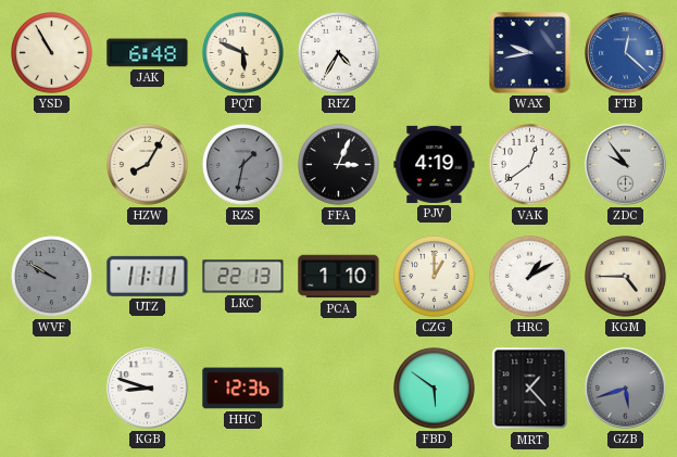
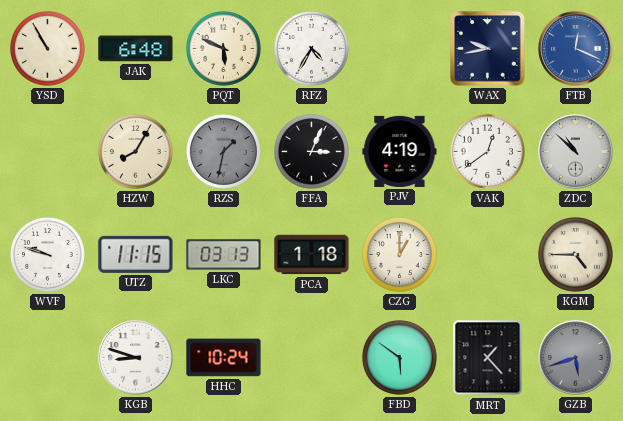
FTB: 12:22 -> 12:19 (576, 49)
ZDC: 9:54 -> 10:52 (576, 152)
WVF: 9:50 -> 9:48 (48, 255)
WVF dial: grey -> white (48, 255)
UTZ: 11:11 -> 11:15 (136, 254)
LKC: 22:13 -> 03:13 (224, 255)
PCA: 1:10 -> 1:18 (312, 255)
HRC: 1:10 -> none (530, 277)
HHC: 12:36 -> 10:24 (224, 358)
